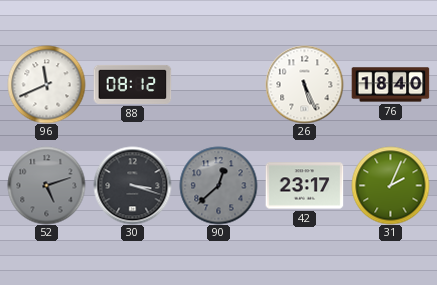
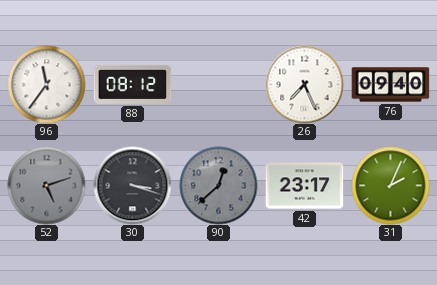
96: 11:41 -> 11:36 (46, 84)
26: 5:26 -> 7:26 (304, 84)
76: 18:40 -> 09:40 (390, 85)
